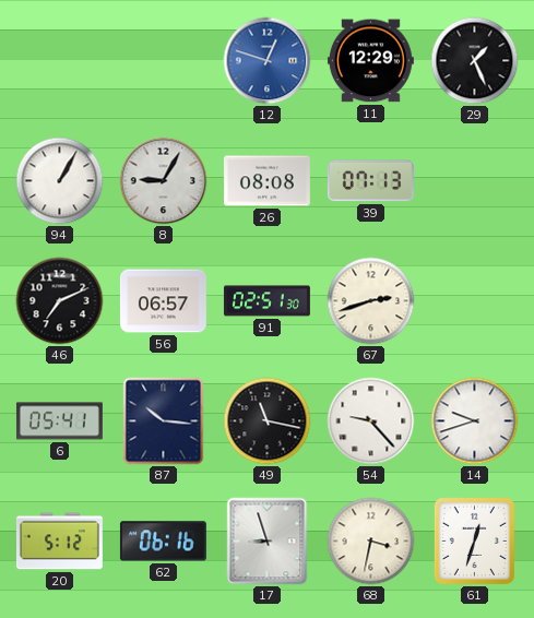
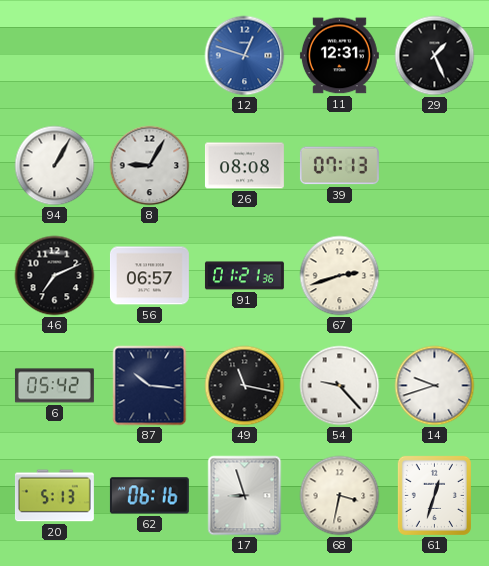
11: 12:29 -> 12:31 (339, 56)
91: 02:51 -> 01:21 (244, 276)
6: 05:41 -> 05:42 (54, 386)
20: 5:12 -> 5:13 (54, 496)
